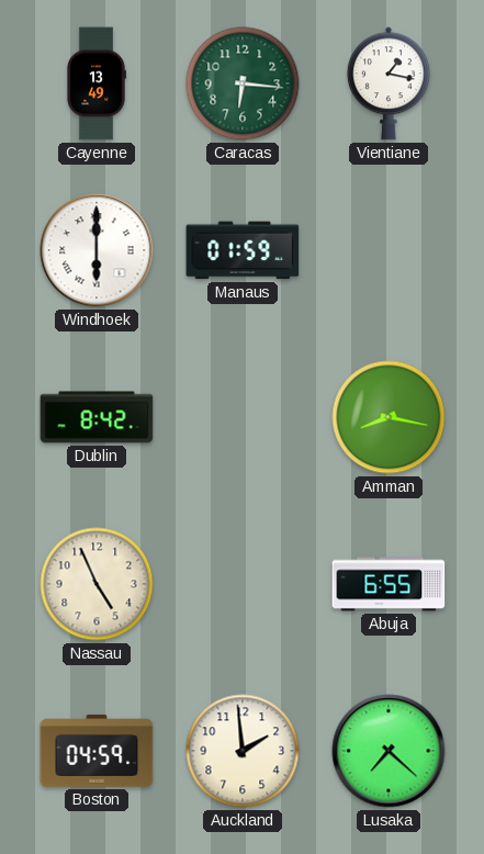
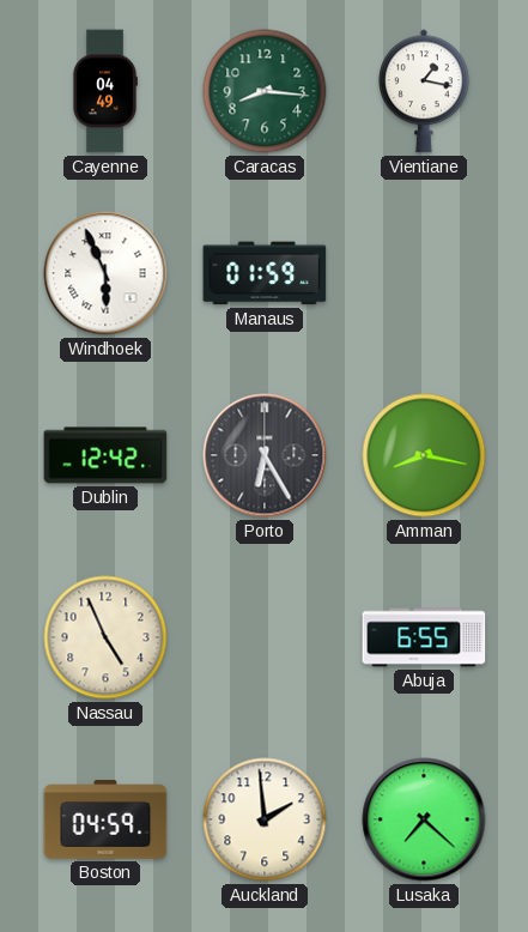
Cayenne: 13:49 -> 04:49 (105, 91)
Caracas: 6:16 -> 8:16 (265, 91)
Windhoek: 6:00 -> 5:56 (105, 273)
Dublin: 8:42 -> 12:42 (105, 455)
Porto: none -> 6:25 (265, 455)
